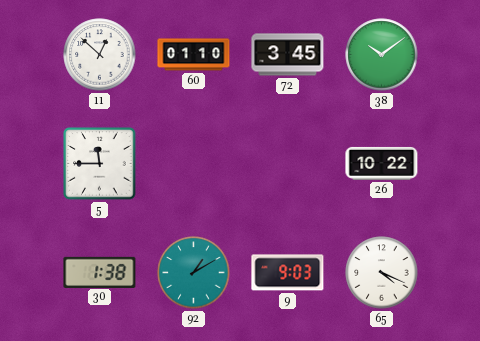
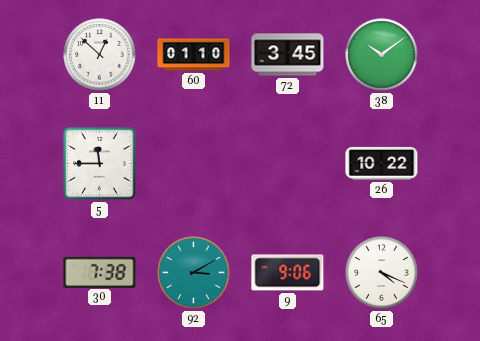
30: 1:38 -> 7:38 (100, 272)
92: 1:10 -> 3:10 (194, 273)
9: 9:03 -> 9:06 (288, 273)
